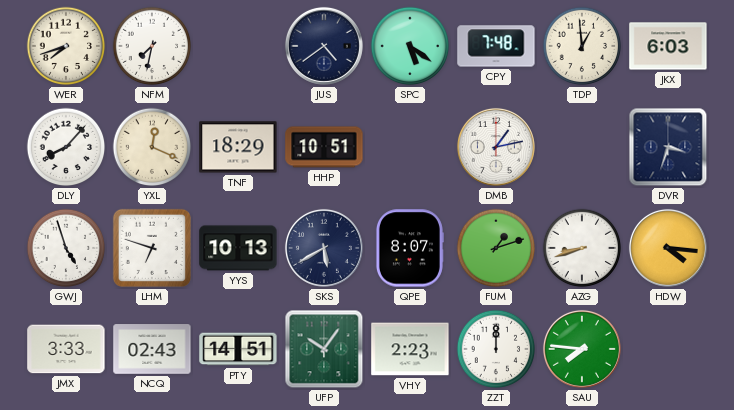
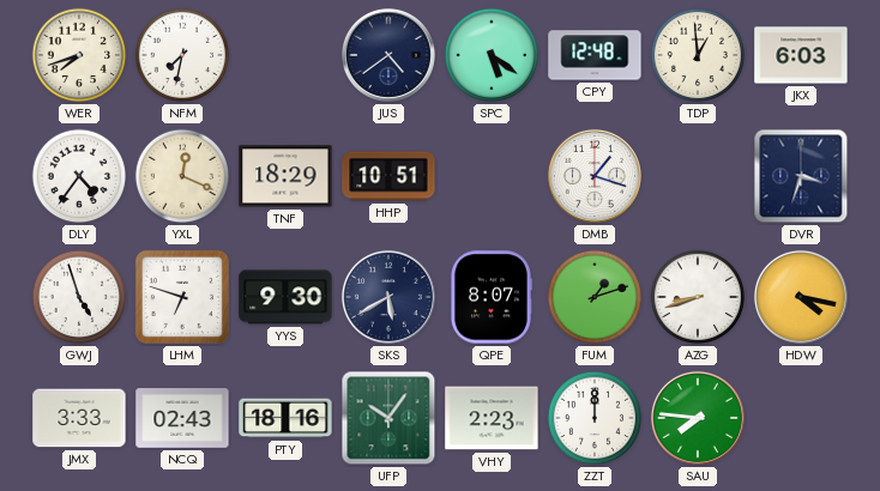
CPY: 7:48 -> 12:48 (595, 55)
DLY: 8:07 -> 4:36 (79, 176)
DMB: 1:13 -> 1:18 (595, 176)
YYS: 10:13 -> 9:30 (285, 297)
HDW: 4:16 -> 4:17 (801, 297)
PTY: 14:51 -> 18:16 (285, 418)
